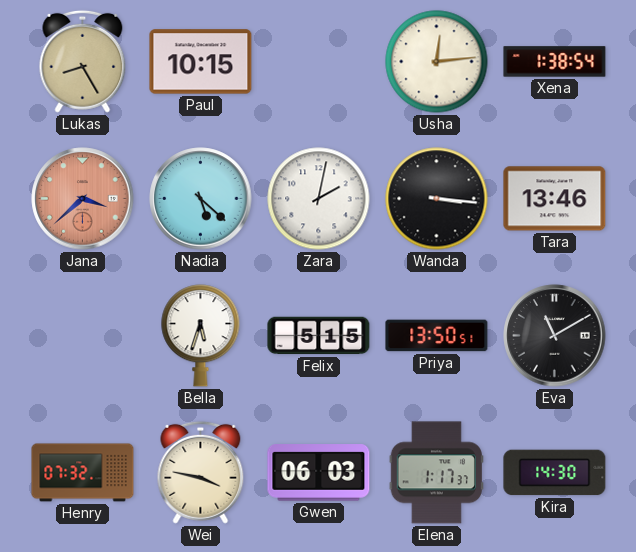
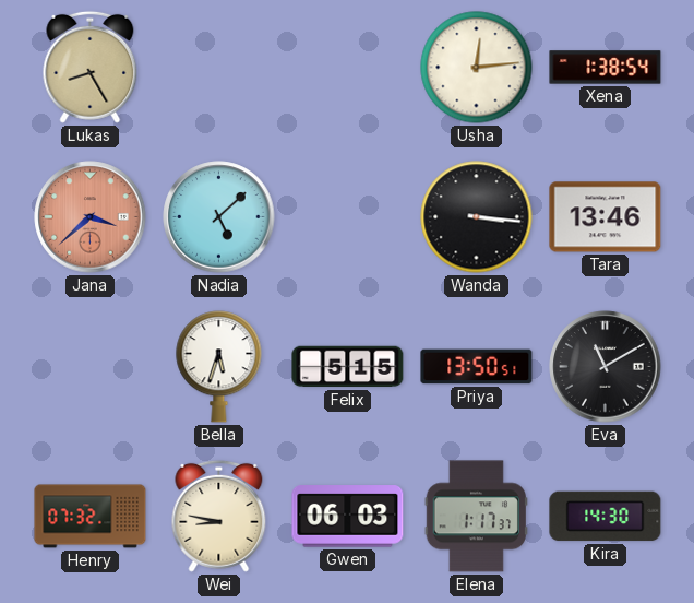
Paul: 10:15 -> none (201, 62)
Nadia: 5:22 -> 5:08 (219, 217)
Zara: 2:02 -> none (319, 199)
Wei: 3:47 -> 8:47 (219, 516)
